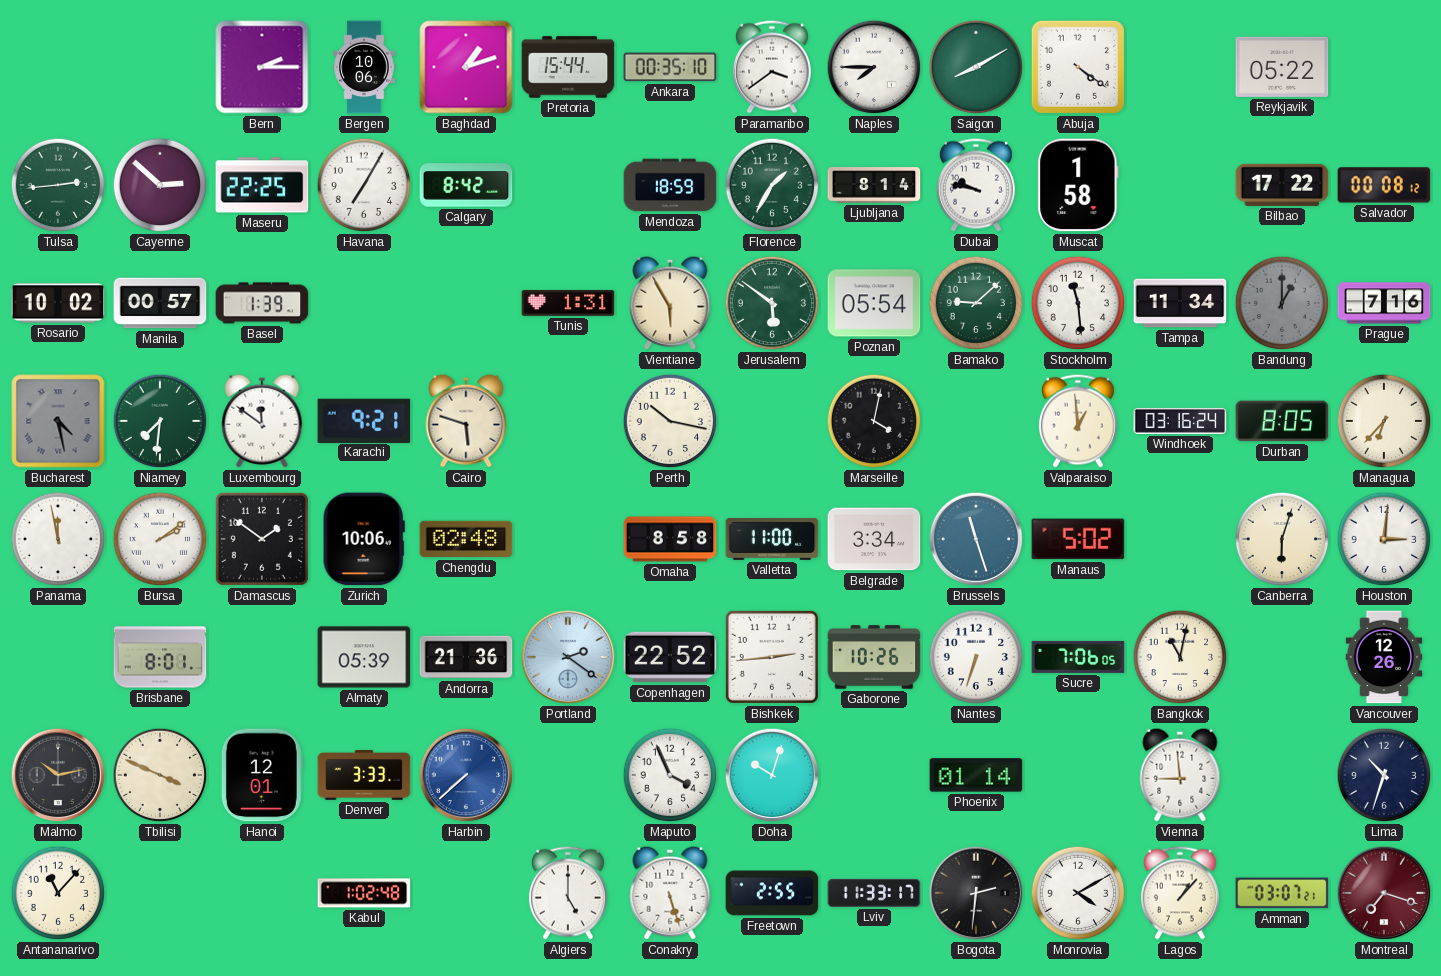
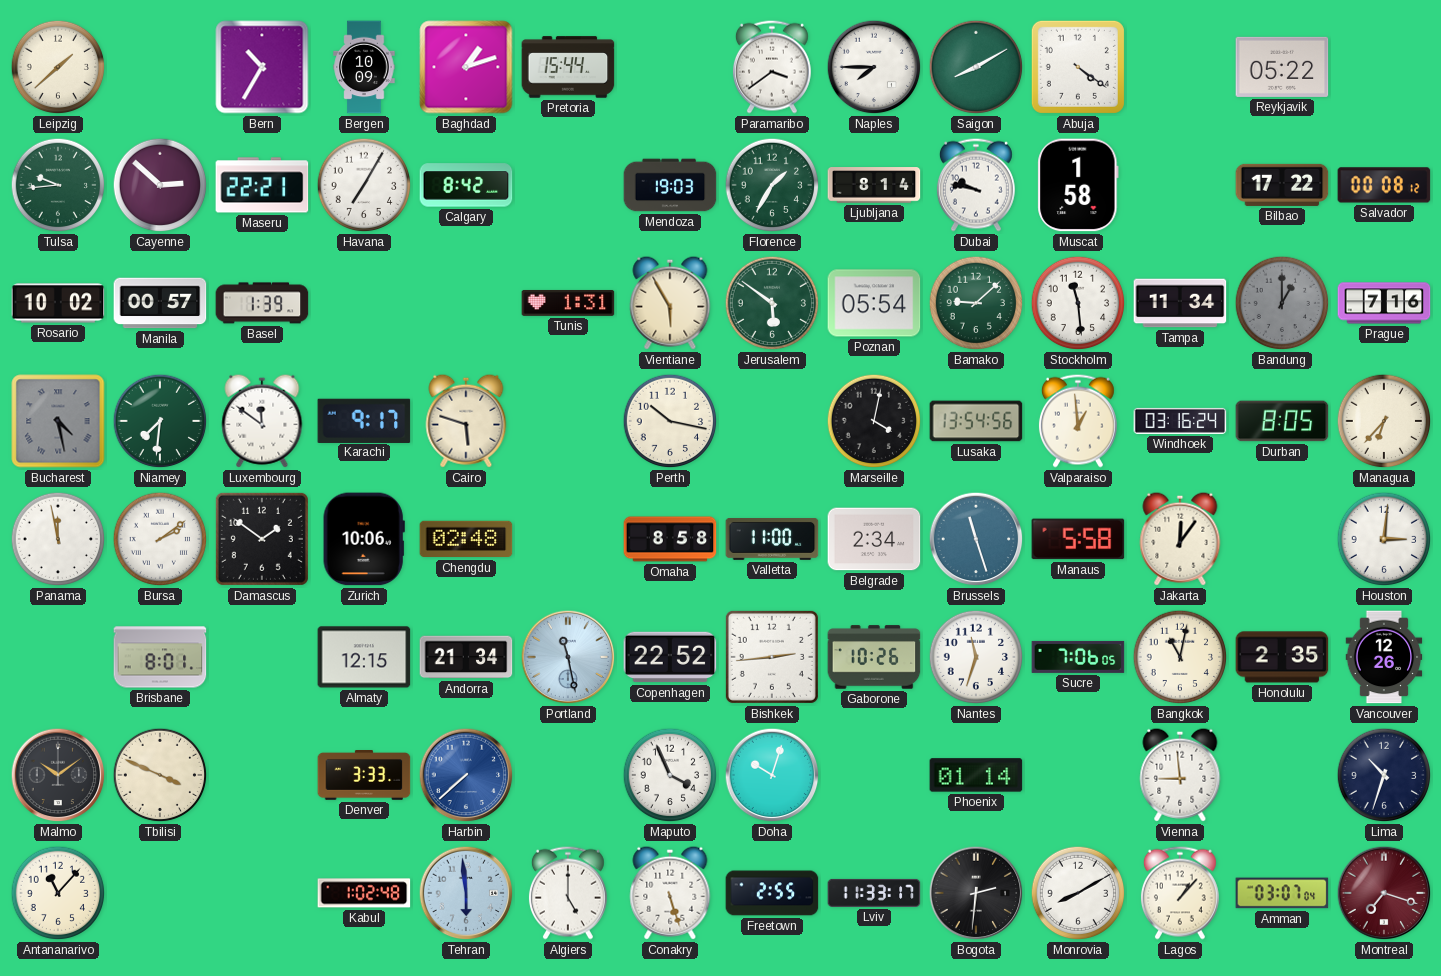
Leipzig: none -> 1:38 (58, 67)
Bern: 2:15 -> 10:35 (262, 67)
Bergen: 10:06 -> 10:09 (364, 67)
Ankara: 00:35 -> none (670, 67)
Tulsa: 2:44 -> 9:44 (58, 185)
Maseru: 22:25 -> 22:21 (262, 185)
Mendoza: 18:59 -> 19:03 (670, 185)
Karachi: 9:21 -> 9:17 (364, 420)
Lusaka: none -> 13:54 (976, 421)
Belgrade: 3:34 -> 2:34 (874, 539)
Manaus: 5:02 -> 5:58 (1078, 539)
Jakarta: none -> 12:06 (1180, 539)
Canberra: 6:03 -> none (1282, 539)
Almaty: 05:39 -> 12:15 (364, 657)
Andorra: 21:36 -> 21:34 (466, 657)
Portland: 2:21 -> 11:28 (568, 657)
Nantes: 6:33 -> 11:33 (976, 657)
Honolulu: none -> 2:35 (1282, 657)
Malmo: 10:13 -> 10:09 (58, 775)
Hanoi: 12:01 -> none (262, 775)
Tehran: none -> 5:59 (466, 893)
Monrovia: 4:10 -> 8:10 (1078, 893)
Amman: 03:07:21 -> 03:07:04 (1282, 893)
